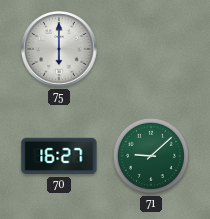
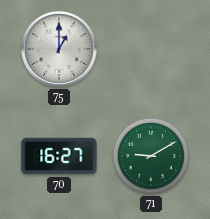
75: 6:00 -> 1:00 (59, 49)
71: 9:08 -> 9:10 (151, 156)
